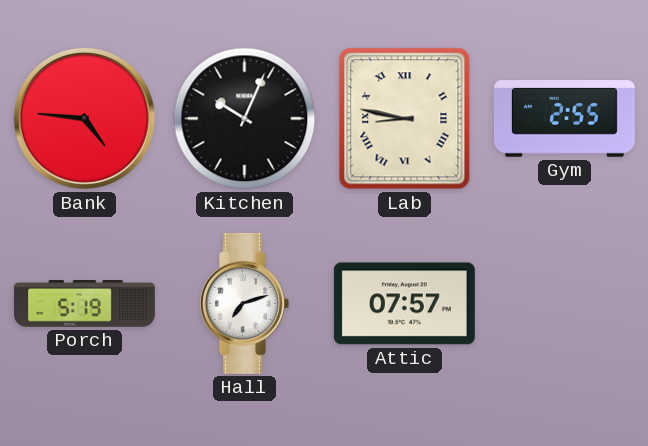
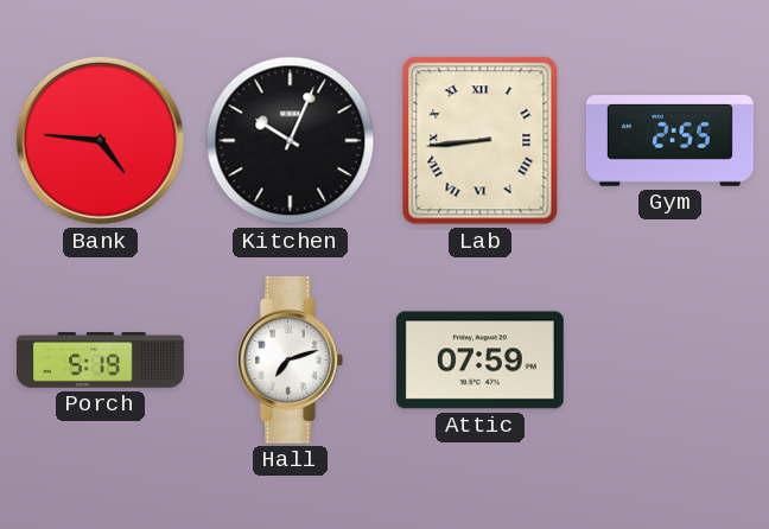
Lab: 8:47 -> 8:44 (481, 141)
Attic: 07:57 -> 07:59 (479, 361)
